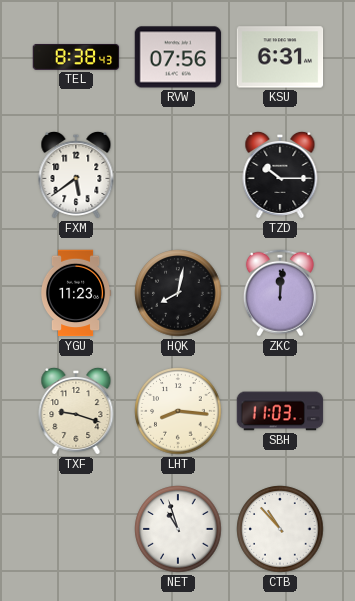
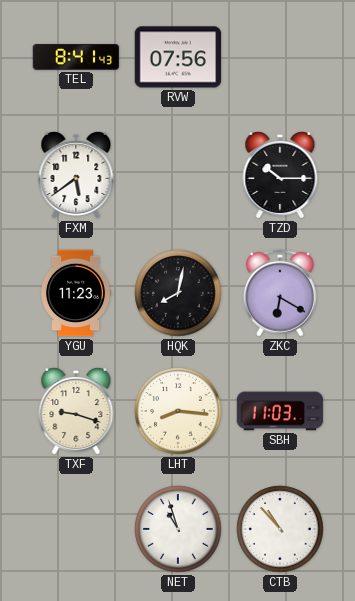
TEL: 8:38 -> 8:41 (76, 57)
KSU: 6:31 -> none (280, 57)
ZKC: 12:01 -> 6:20 (280, 293)
